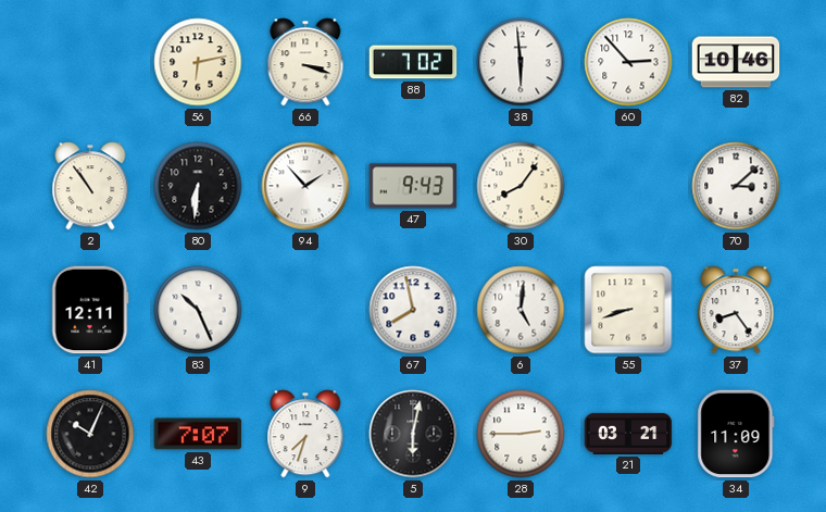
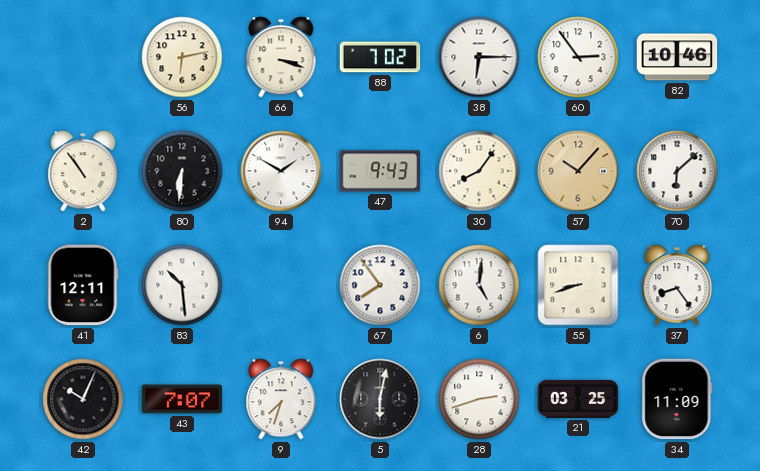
38: 5:59 -> 6:15 (479, 57)
60: 2:53 -> 2:54 (578, 57)
94: 1:53 -> 1:50 (281, 171)
57: none -> 10:07 (578, 171)
70: 3:08 -> 6:08 (677, 171)
83: 10:26 -> 10:29 (182, 285)
67: 7:58 -> 7:54 (380, 285)
28: 2:45 -> 2:42 (479, 399)
21: 03:21 -> 03:25 (578, 399)
